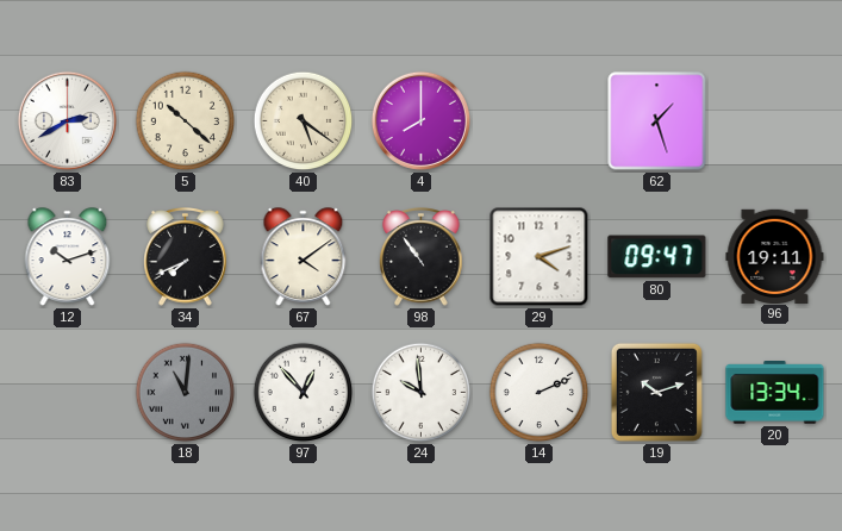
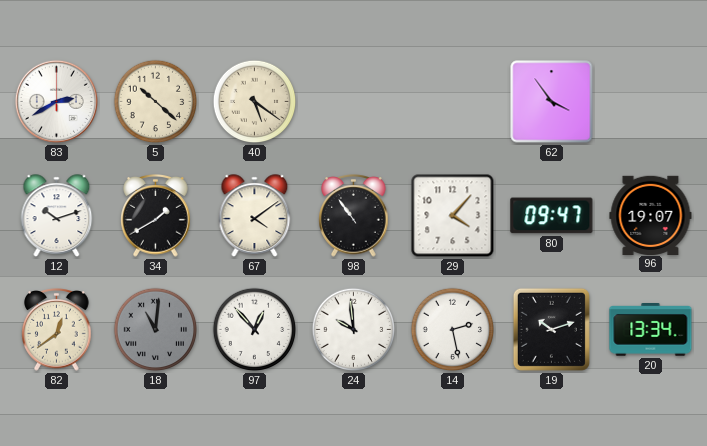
4: 8:00 -> none (420, 120)
62: 1:27 -> 3:54 (552, 102)
34: 7:41 -> 1:40 (156, 216)
29: 4:12 -> 4:07 (453, 216)
96: 19:11 -> 19:07 (651, 215)
82: none -> 12:39 (57, 330)
14: 2:11 -> 2:28 (453, 330)
